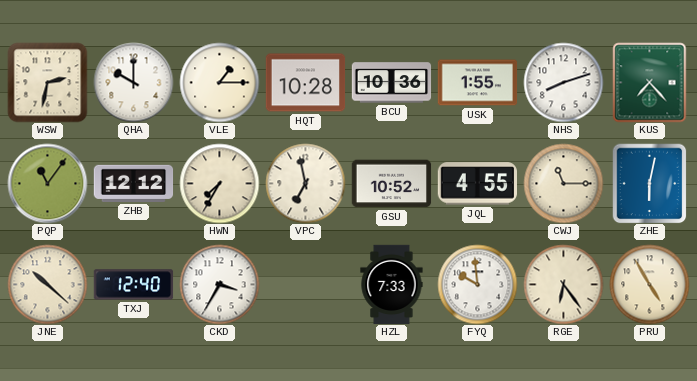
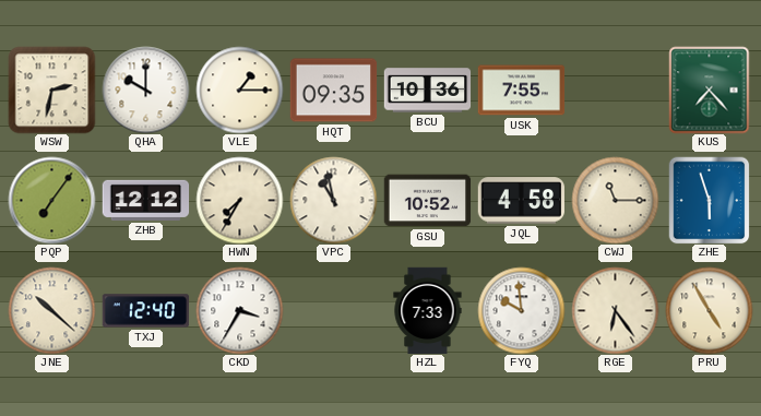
HQT: 10:28 -> 09:35 (333, 91)
USK: 1:55 -> 7:55 (521, 91)
NHS: 8:12 -> none (563, 82)
PQP: 11:06 -> 7:06 (51, 200)
VPC: 6:58 -> 10:58 (333, 200)
JQL: 4:55 -> 4:58 (521, 201)
ZHE: 6:02 -> 5:57 (710, 200)
